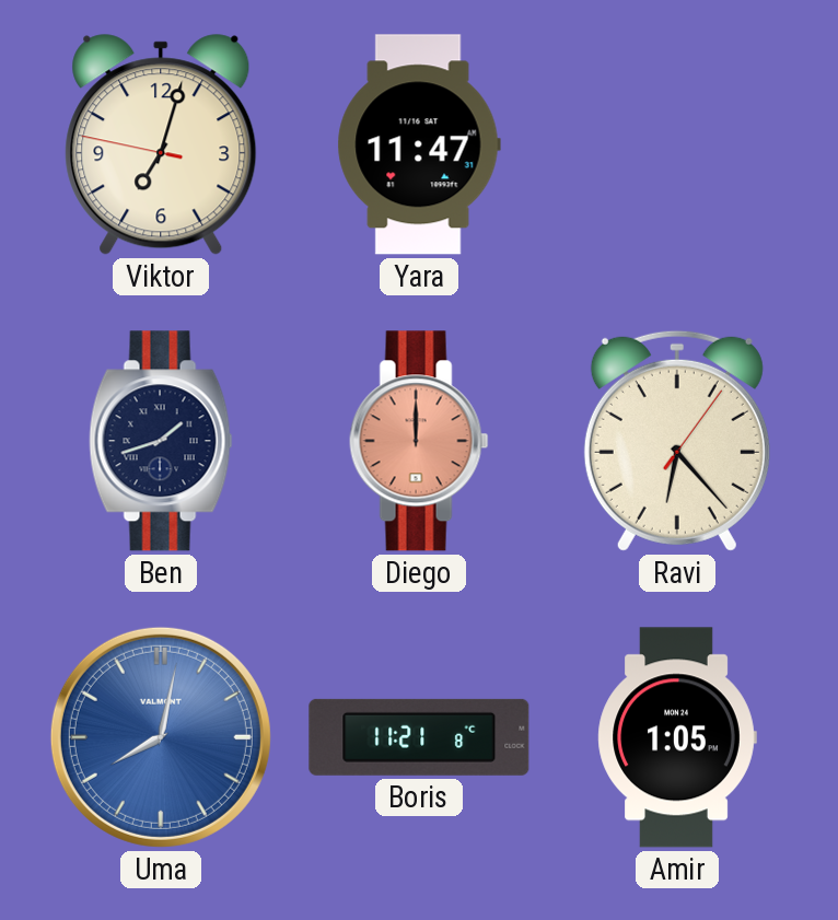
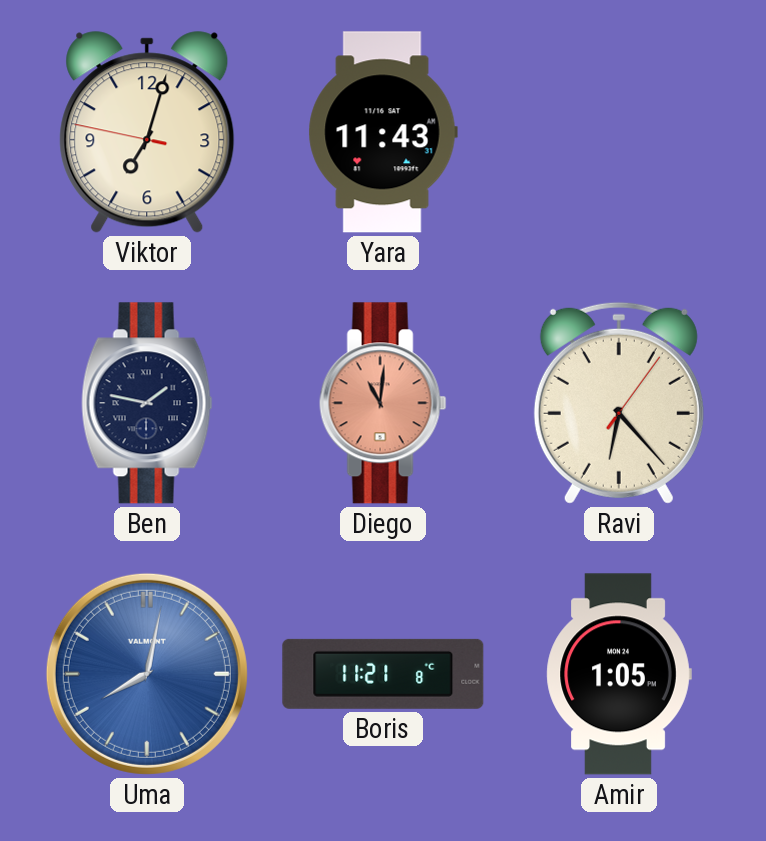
Yara: 11:47 -> 11:43 (383, 132)
Ben: 1:42 -> 1:47 (147, 403)
Diego: 12:00 -> 11:01 (383, 403)
